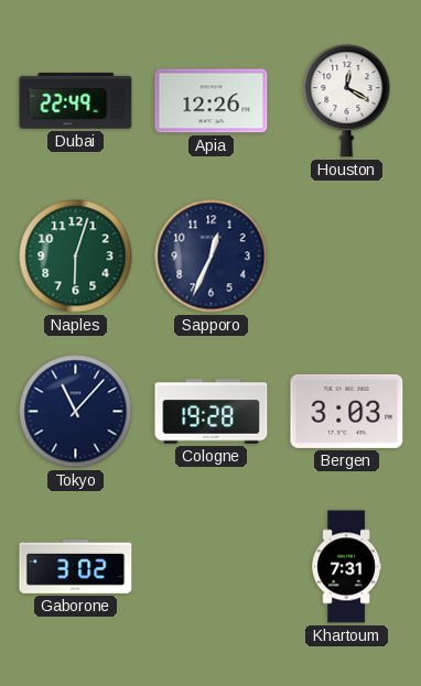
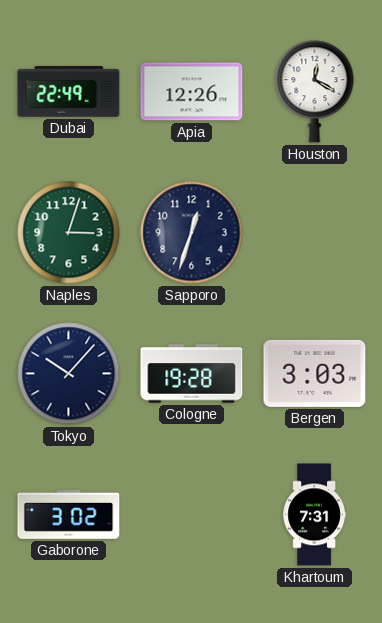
Naples: 6:03 -> 3:03 (69, 233)
Sapporo: 12:34 -> 12:33 (192, 233)
Tokyo: 11:07 -> 10:07 (69, 374)
